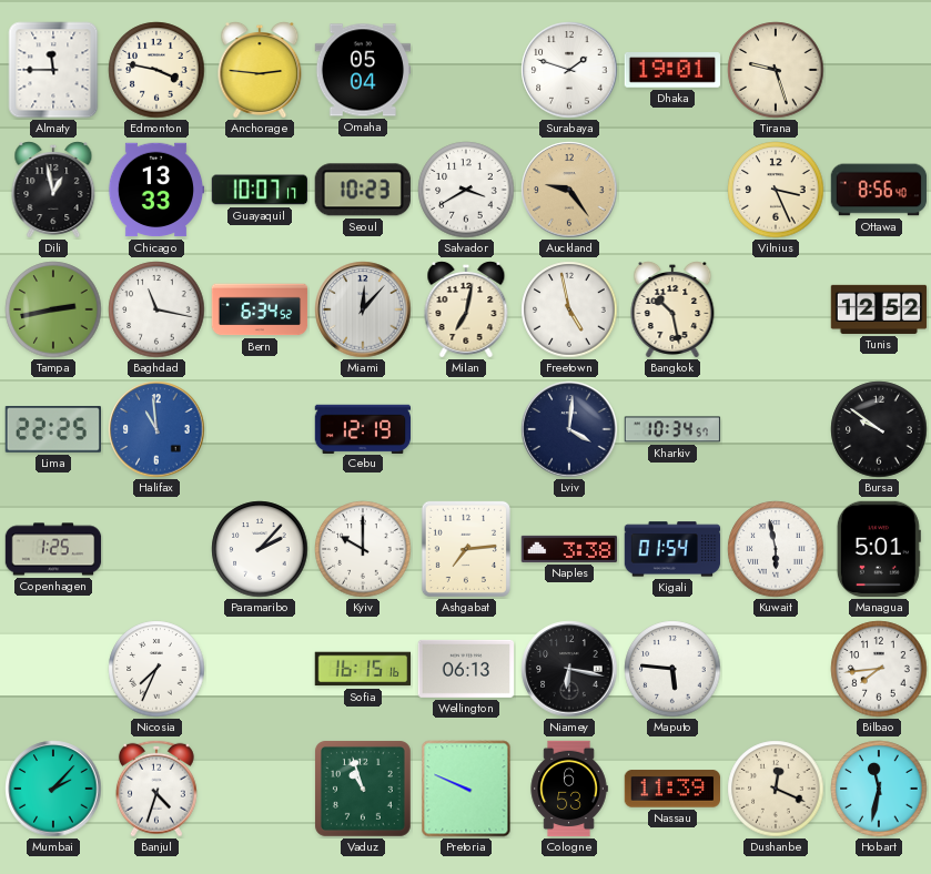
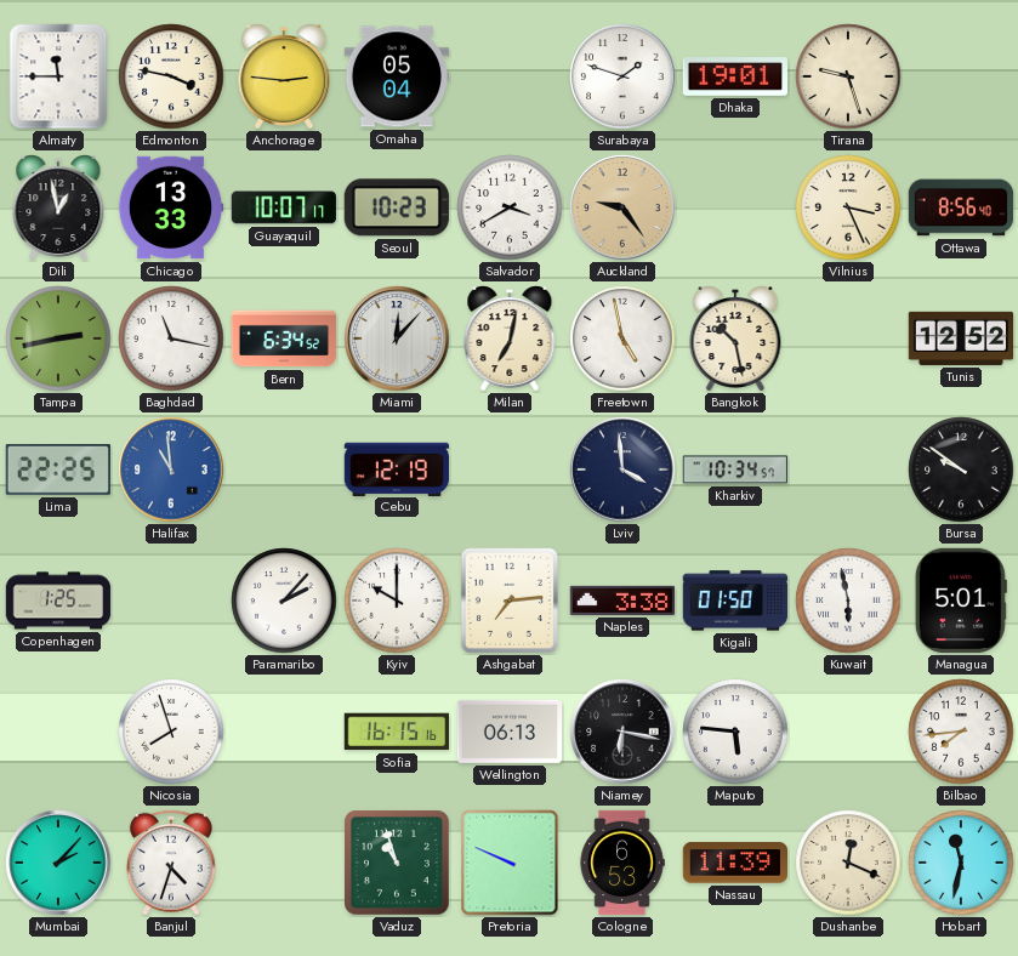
Lviv: 4:01 -> 3:59 (622, 470)
Kigali: 01:54 -> 01:50 (735, 601)
Nicosia: 7:34 -> 7:57 (171, 732)
